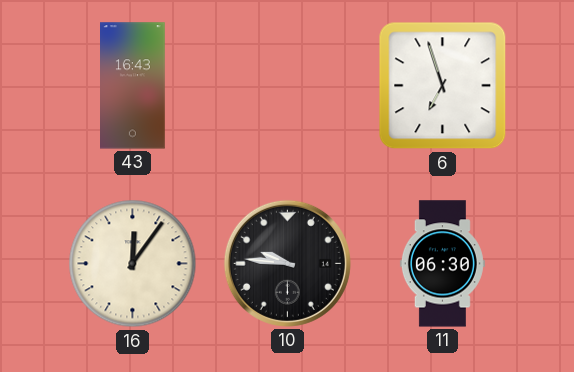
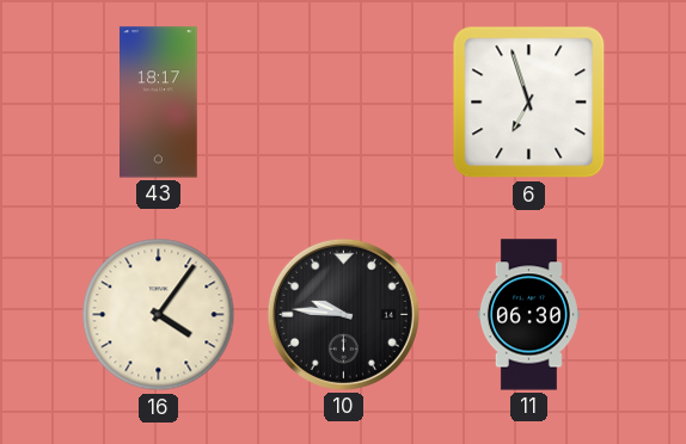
43: 16:43 -> 18:17 (159, 103)
16: 12:06 -> 4:06 (159, 315)
